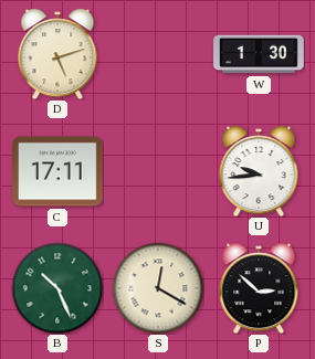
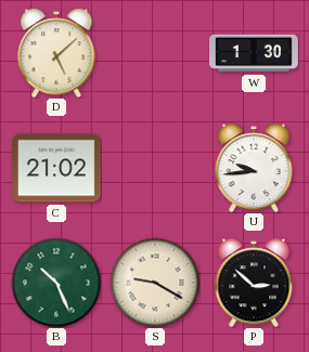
D: 5:12 -> 5:08 (56, 53)
C: 17:11 -> 21:02 (57, 168)
S: 12:20 -> 9:20 (155, 283)
